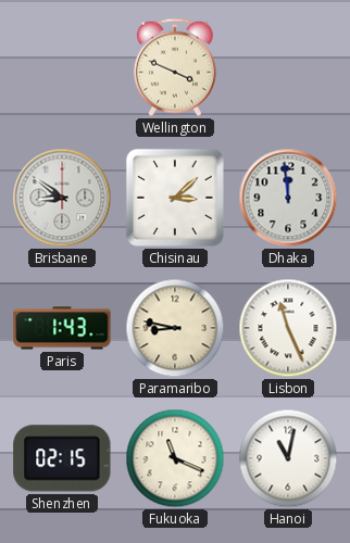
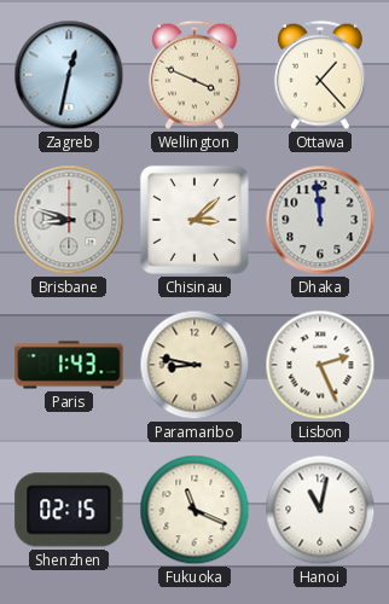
Zagreb: none -> 12:32 (69, 75)
Ottawa: none -> 1:23 (320, 75)
Brisbane: 8:51 -> 8:48 (69, 220)
Lisbon: 11:26 -> 2:26 (320, 365)
